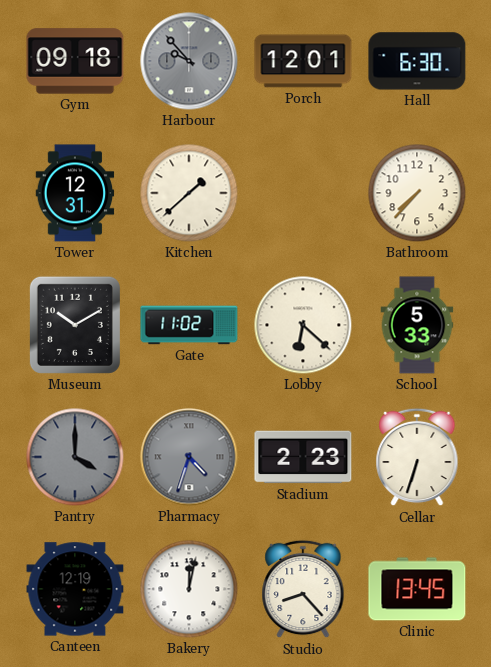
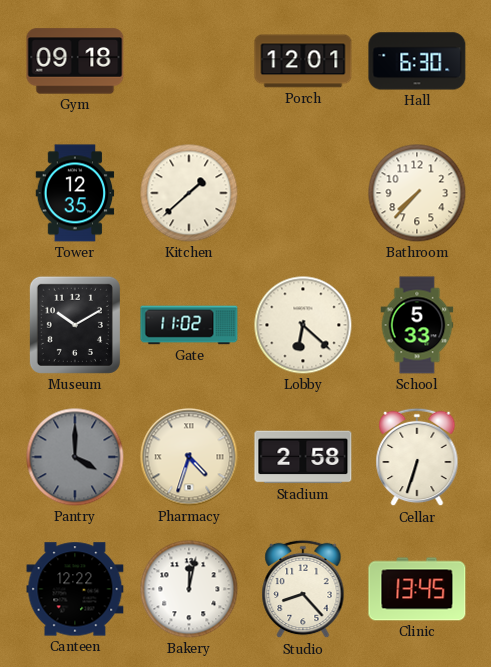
Harbour: 9:53 -> none (189, 61)
Tower: 12:31 -> 12:35 (75, 193)
Pharmacy dial: grey -> cream (189, 457)
Stadium: 2:23 -> 2:58 (303, 457)
Canteen: 12:19 -> 12:22 (75, 589)
